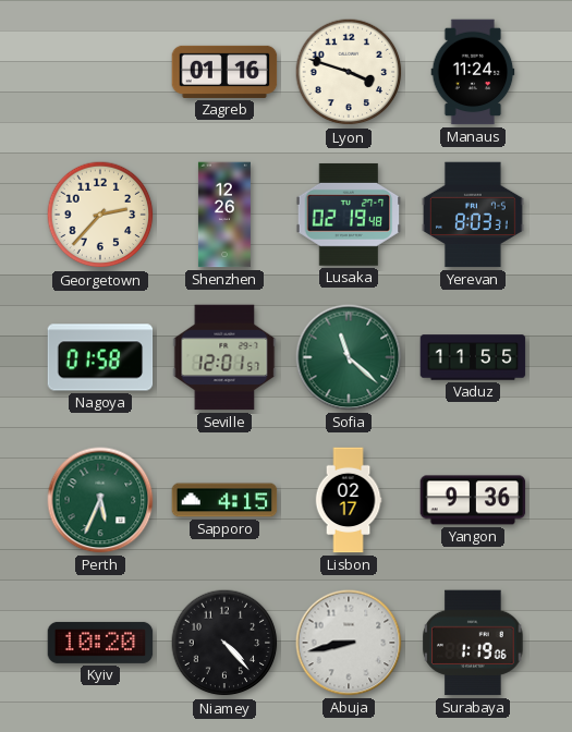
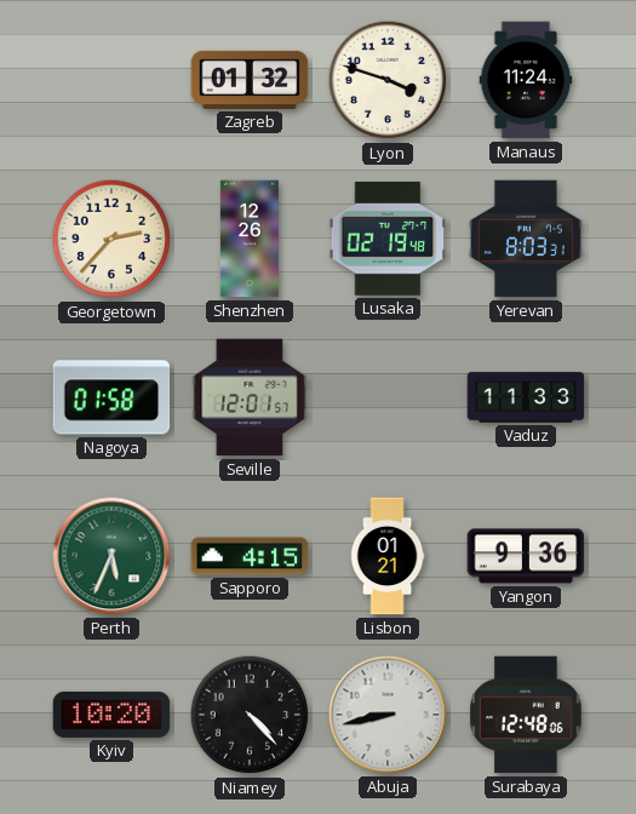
Zagreb: 01:16 -> 01:32 (250, 80)
Sofia: 11:22 -> none (349, 357)
Vaduz: 11:55 -> 11:33 (526, 397)
Lisbon: 02:17 -> 01:21 (388, 556)
Surabaya: 1:19 -> 12:48 (526, 715)
